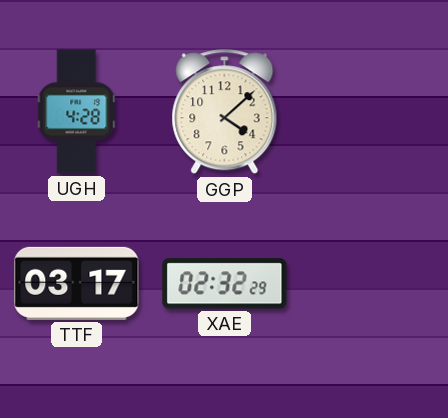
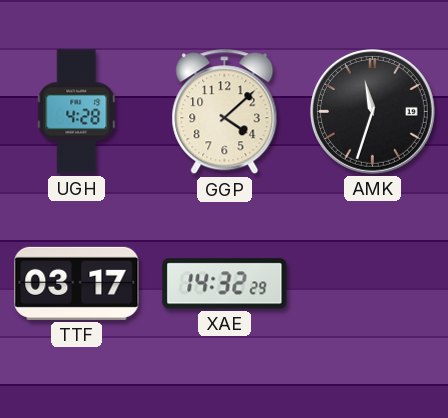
AMK: none -> 11:33 (373, 112)
XAE: 02:32 -> 14:32 (225, 284)
